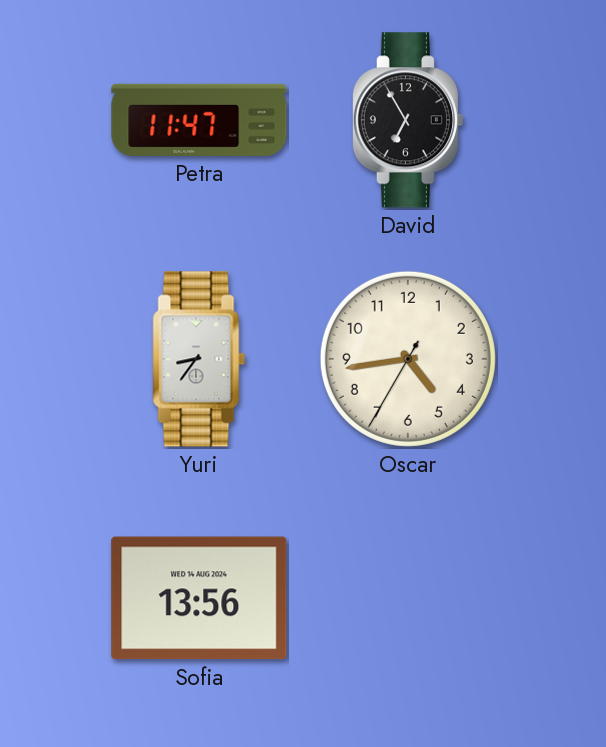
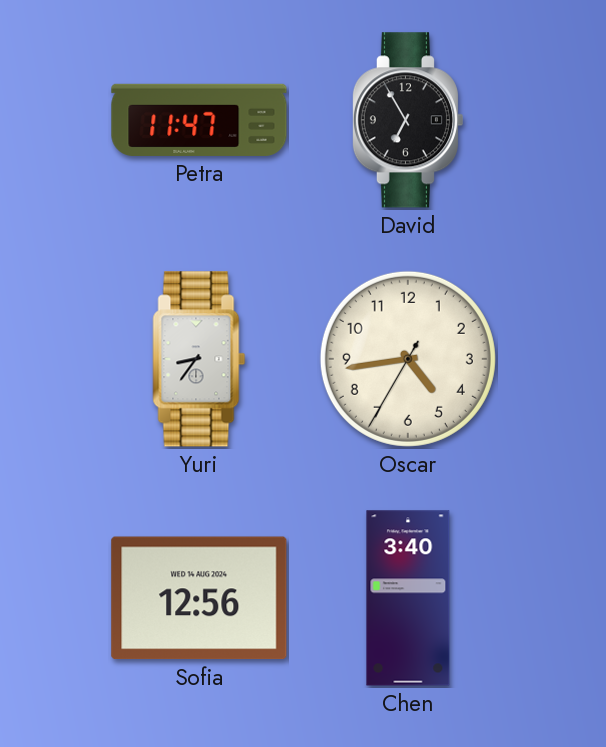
Sofia: 13:56 -> 12:56 (199, 598)
Chen: none -> 3:40 (408, 598)
